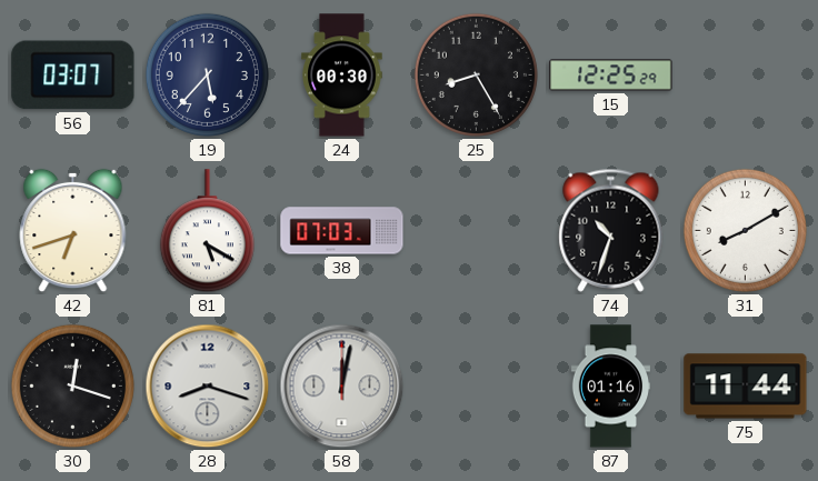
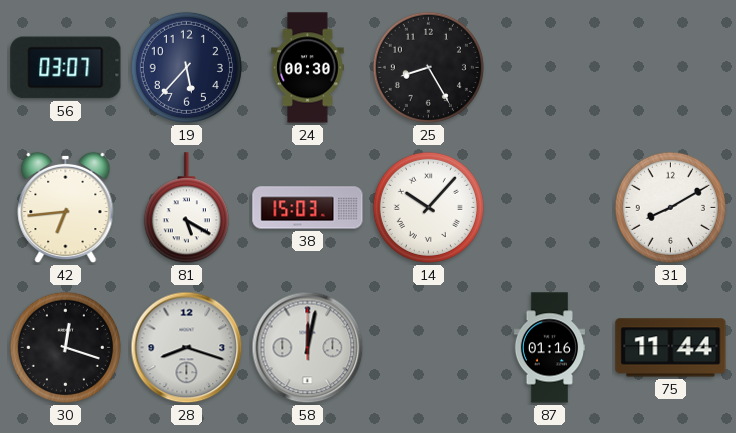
15: 12:25 -> none (611, 76)
42: 6:42 -> 6:44 (66, 208)
38: 07:03 -> 15:03 (308, 208)
14: none -> 10:07 (428, 207)
74: 10:33 -> none (611, 230)
